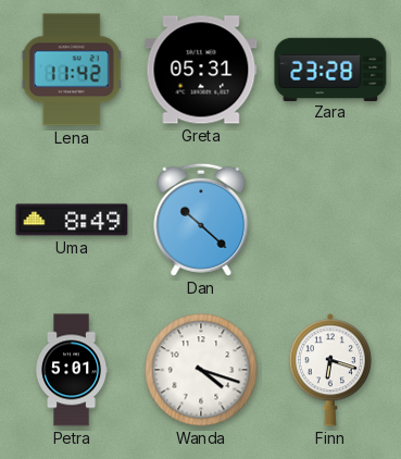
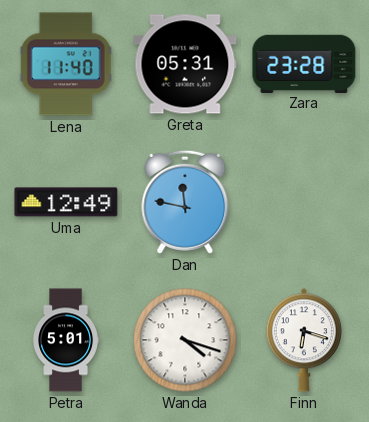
Lena: 11:42 -> 11:40 (66, 64)
Uma: 8:49 -> 12:49 (66, 202)
Dan: 10:22 -> 11:47 (185, 202)
